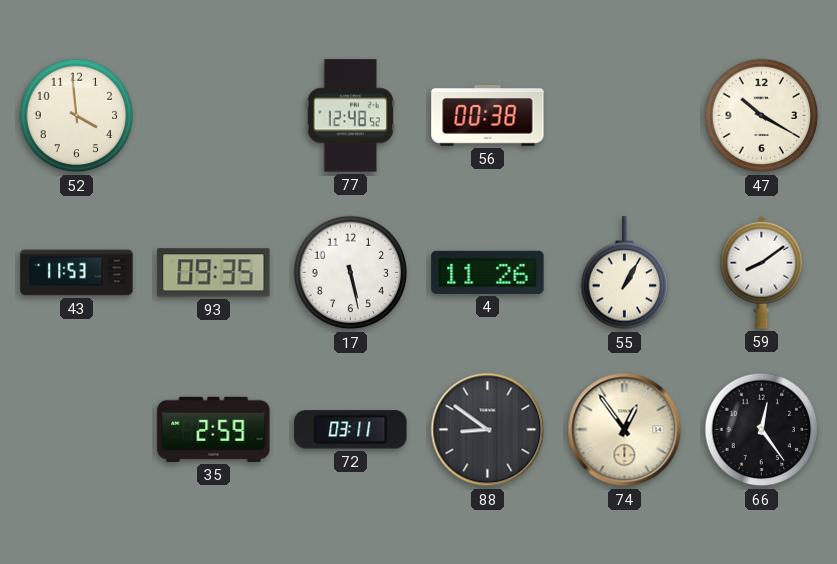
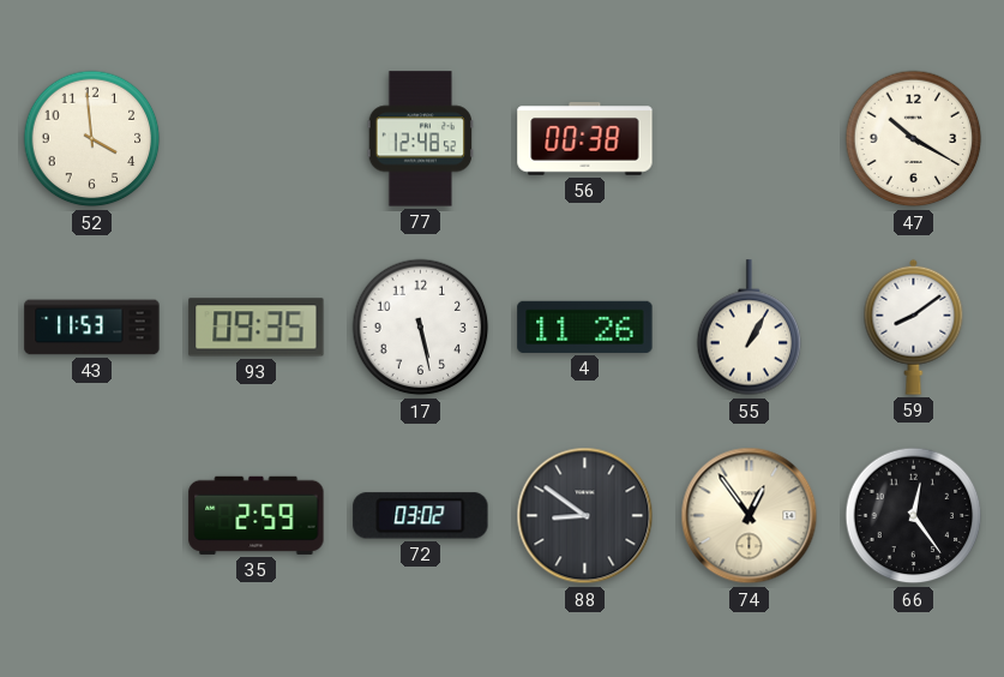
72: 03:11 -> 03:02 (421, 516)
